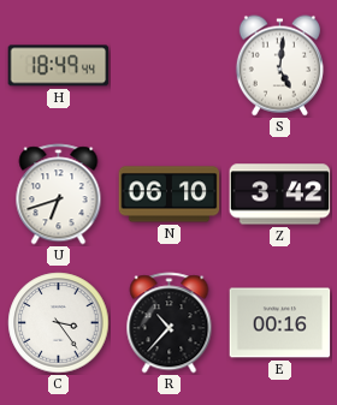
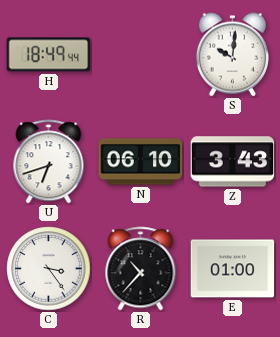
S: 5:01 -> 10:01 (232, 55)
Z: 3:42 -> 3:43 (233, 162)
E: 00:16 -> 01:00 (233, 269)
